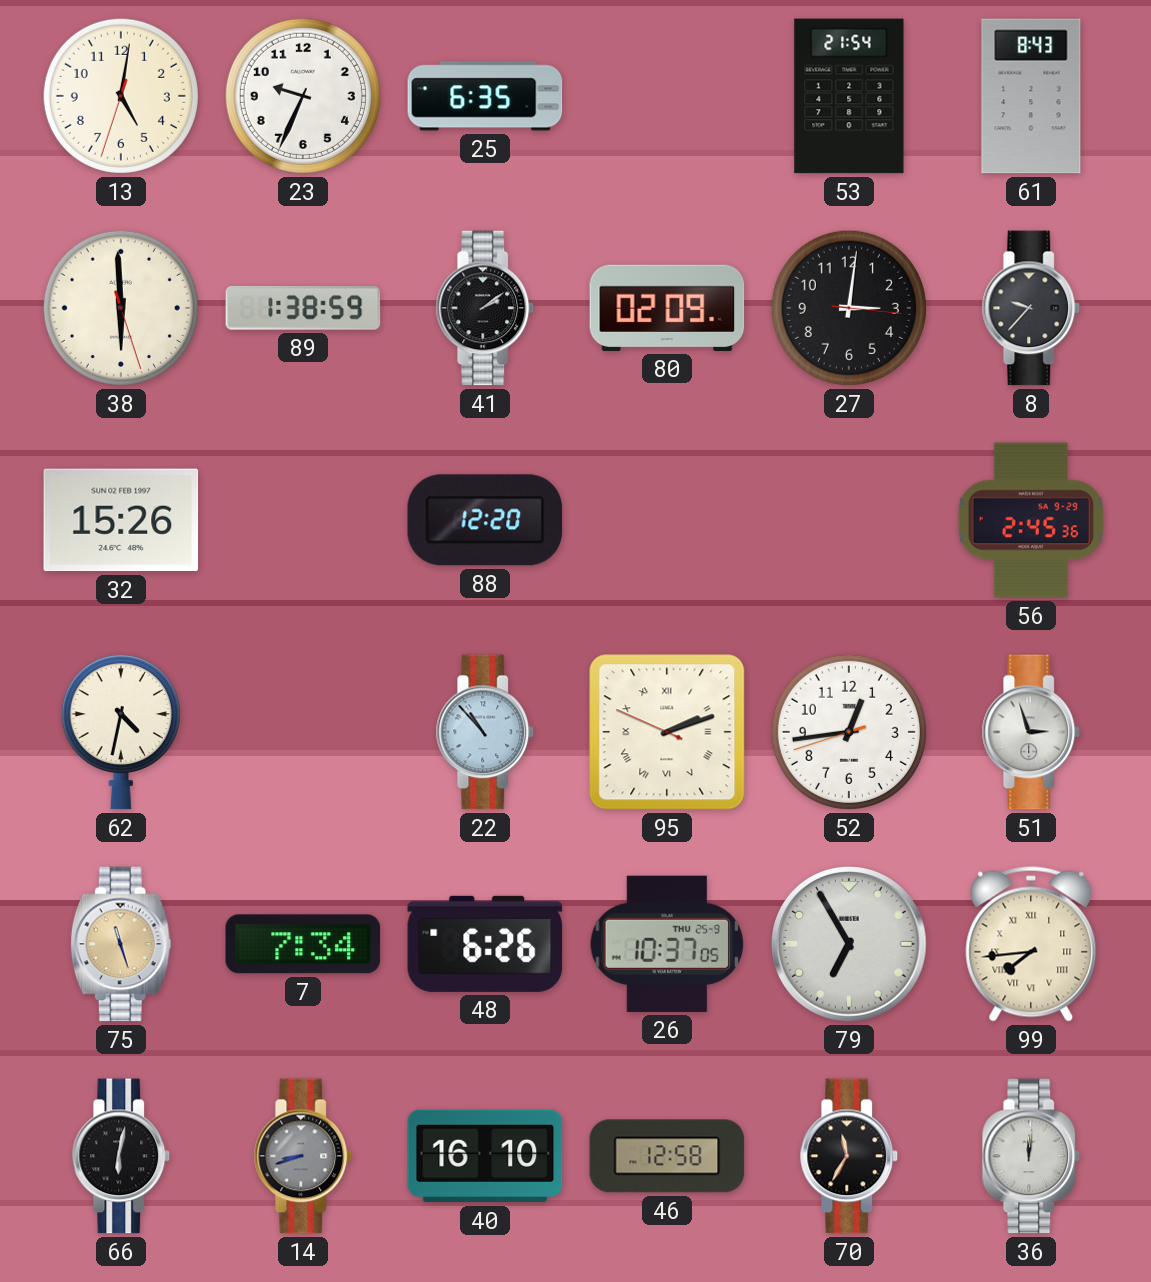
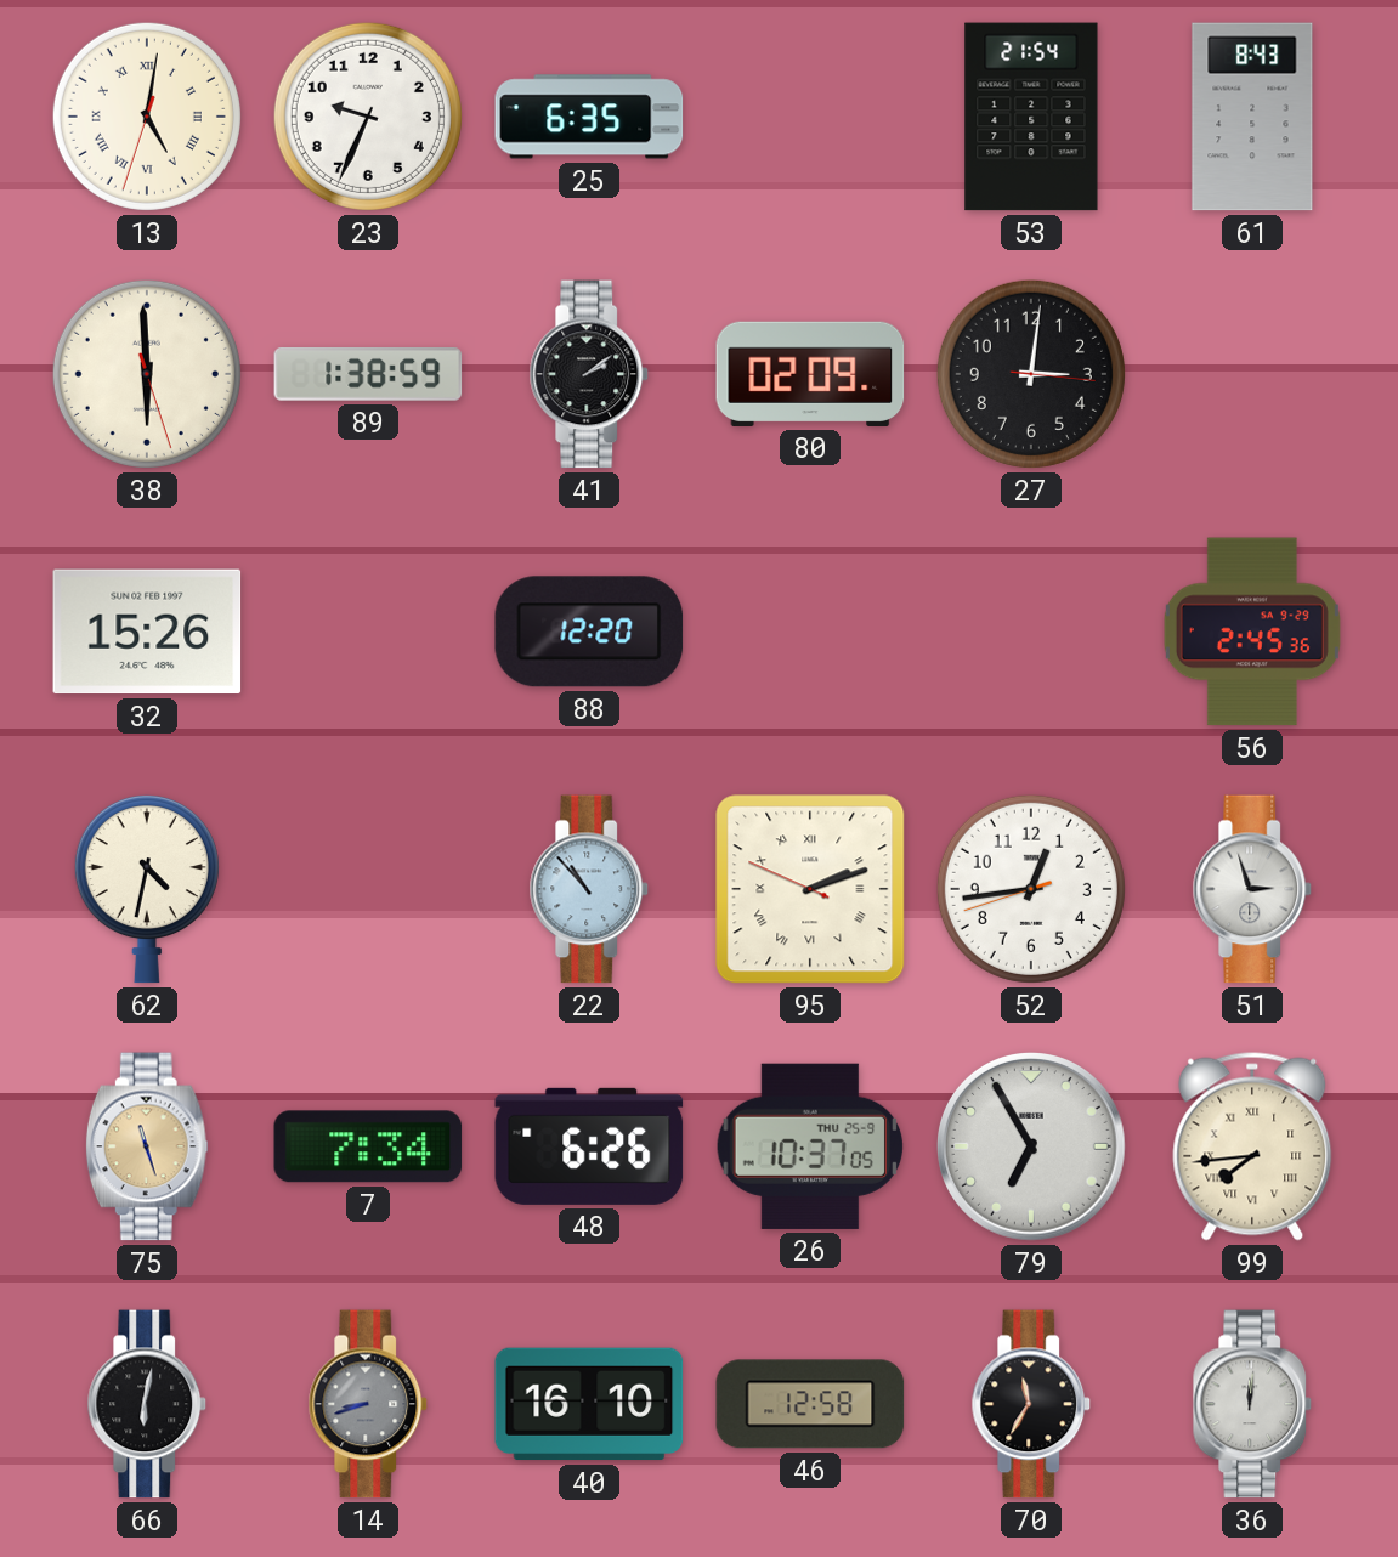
13 numerals: Arabic -> Roman (147, 117)
8: 9:37 -> none (1031, 308)
